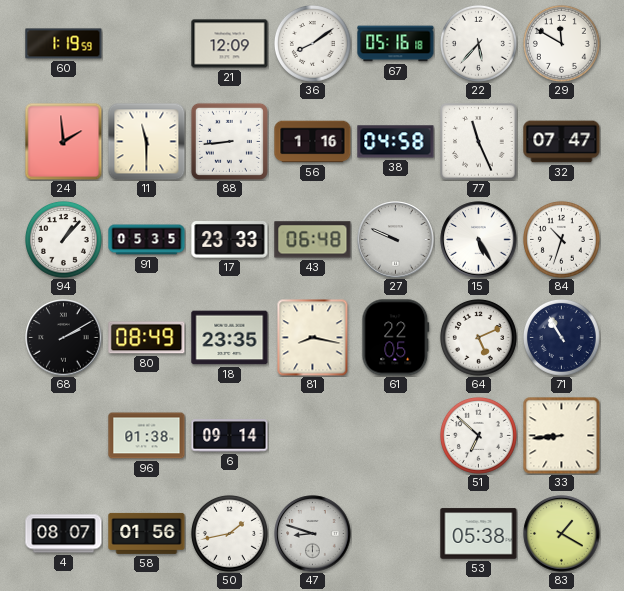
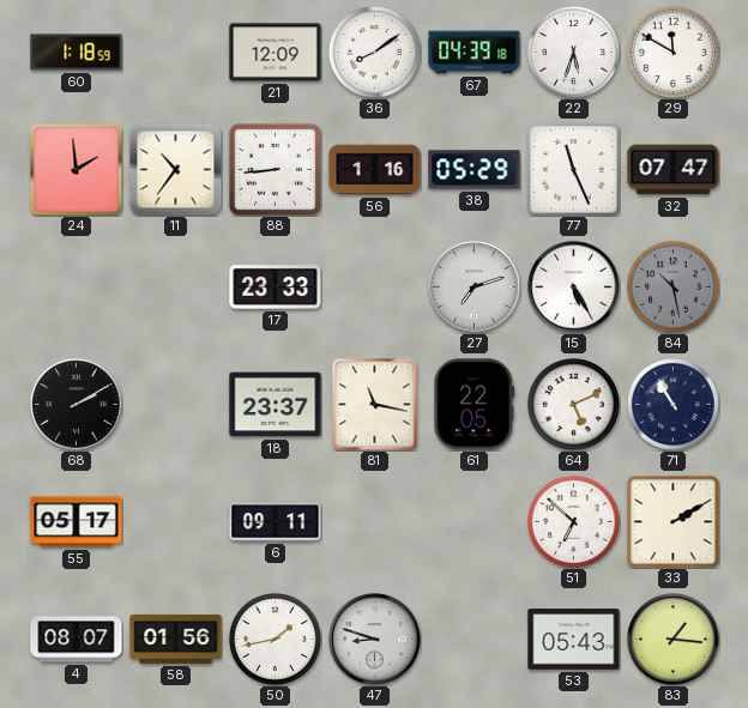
60: 1:19 -> 1:18 (77, 53)
67: 05:16 -> 04:39 (475, 53)
22: 5:37 -> 5:33 (573, 52)
11: 11:30 -> 10:36 (175, 169)
38: 04:58 -> 05:29 (475, 170)
94: 1:07 -> none (63, 239)
91: 05:35 -> none (147, 240)
43: 06:48 -> none (313, 240)
27: 9:49 -> 7:12 (475, 288)
84: 10:33 -> 10:28 (672, 286)
84 dial: white -> grey (672, 286)
80: 08:49 -> none (147, 338)
18: 23:35 -> 23:37 (276, 405)
81: 8:17 -> 11:17 (375, 404)
55: none -> 05:17 (77, 522)
96: 01:38 -> none (147, 436)
6: 09:14 -> 09:11 (276, 522)
33: 8:44 -> 2:10 (672, 521)
53: 05:38 -> 05:43 (574, 640)
83: 1:20 -> 1:16 (674, 640)
